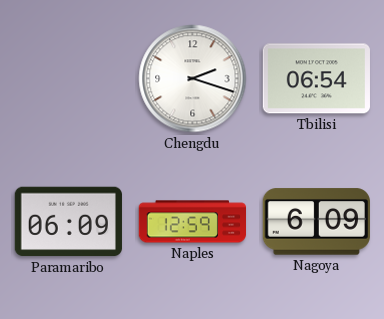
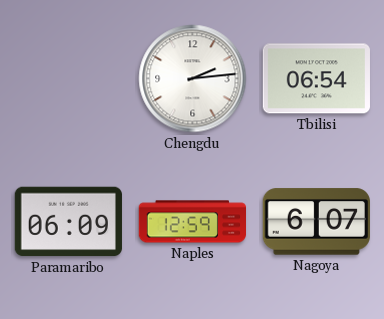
Chengdu: 2:18 -> 2:14 (193, 79)
Nagoya: 6:09 -> 6:07 (316, 222)
